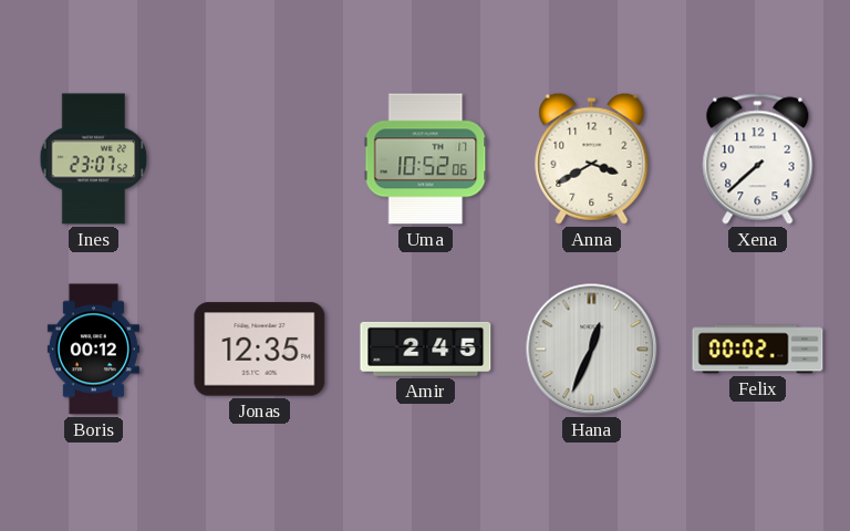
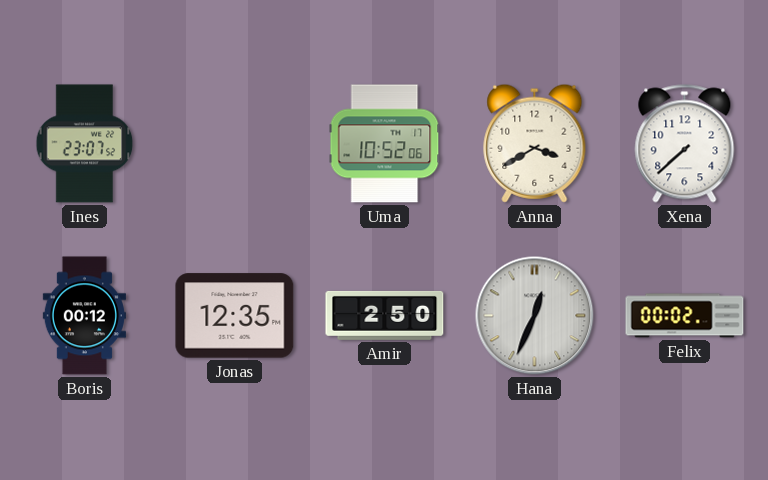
Amir: 2:45 -> 2:50 (385, 315)
